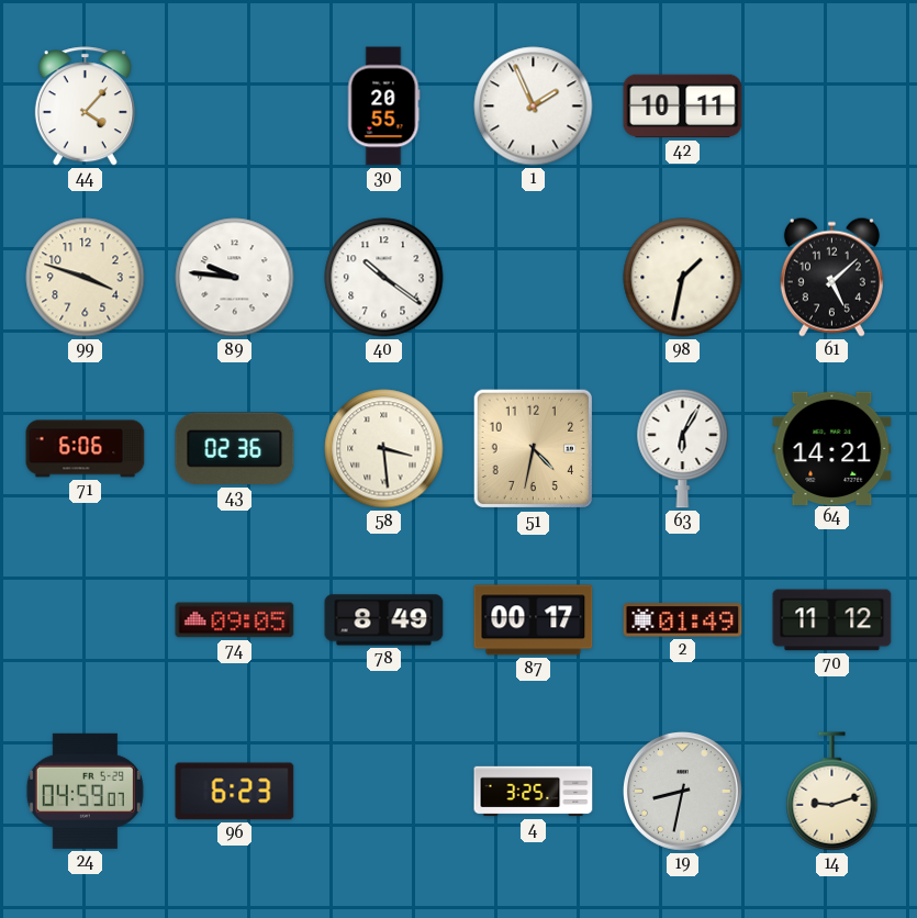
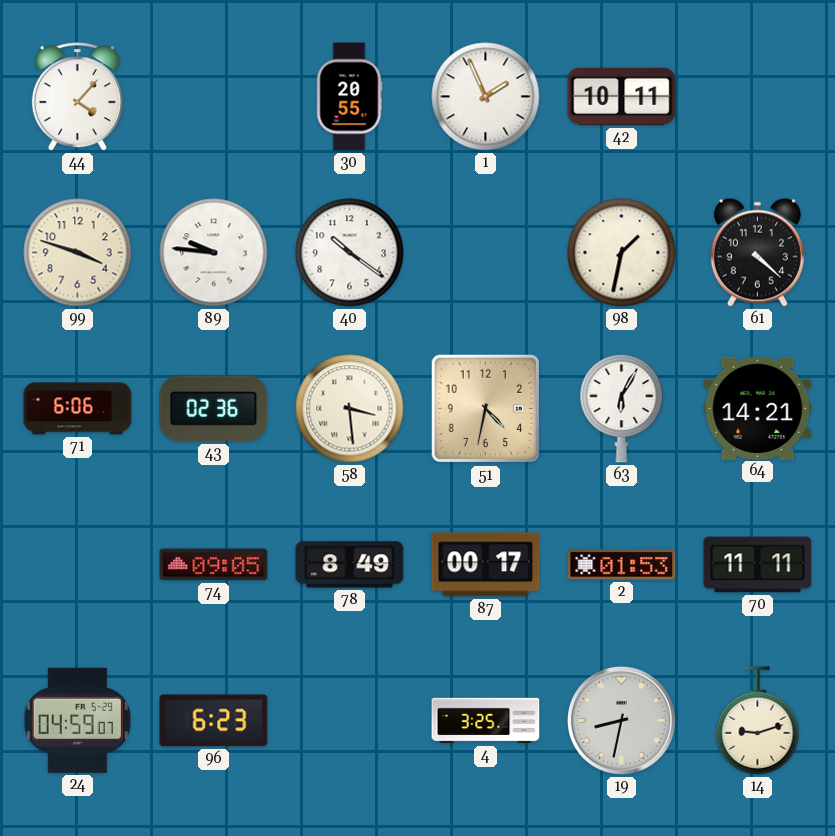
61: 5:08 -> 4:22 (757, 252)
2: 01:49 -> 01:53 (622, 565)
70: 11:12 -> 11:11 (758, 565)
